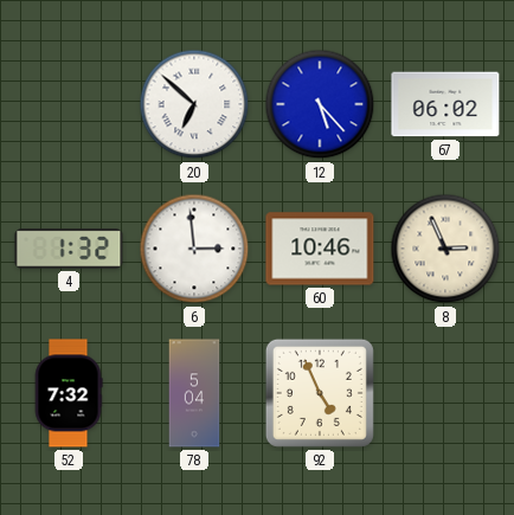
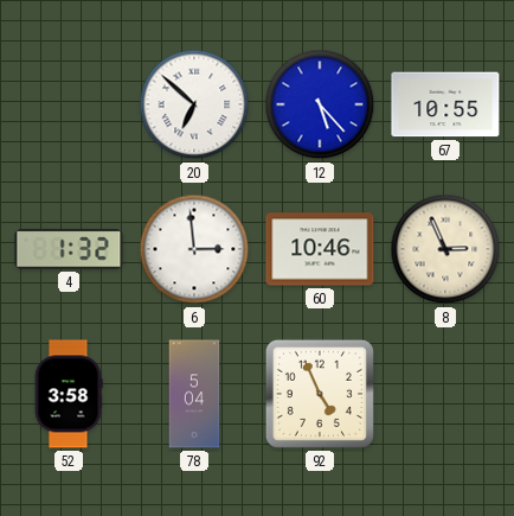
67: 06:02 -> 10:55 (445, 104)
52: 7:32 -> 3:58 (69, 394)
